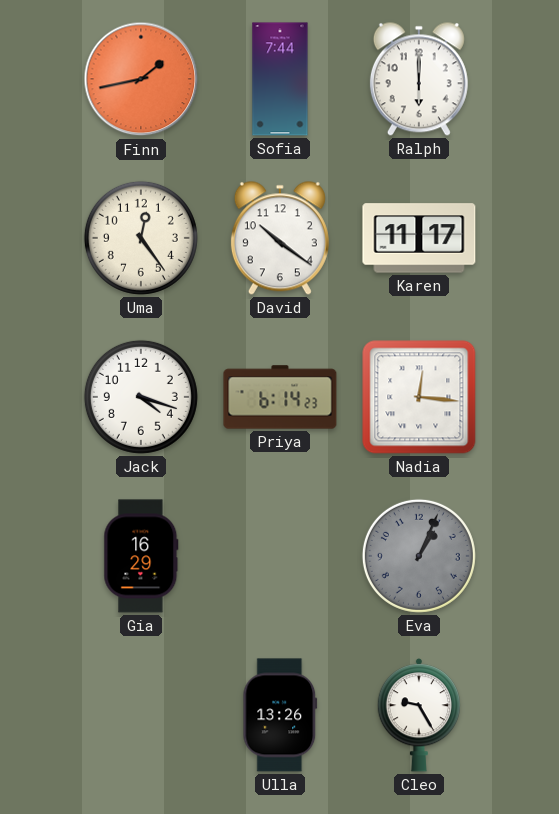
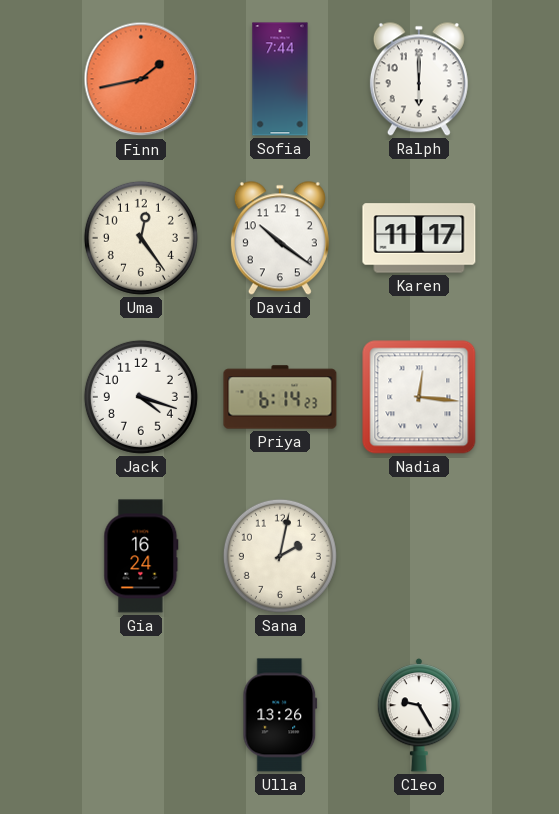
Gia: 16:29 -> 16:24 (141, 556)
Sana: none -> 2:02 (280, 556)
Eva: 1:04 -> none (419, 556)
